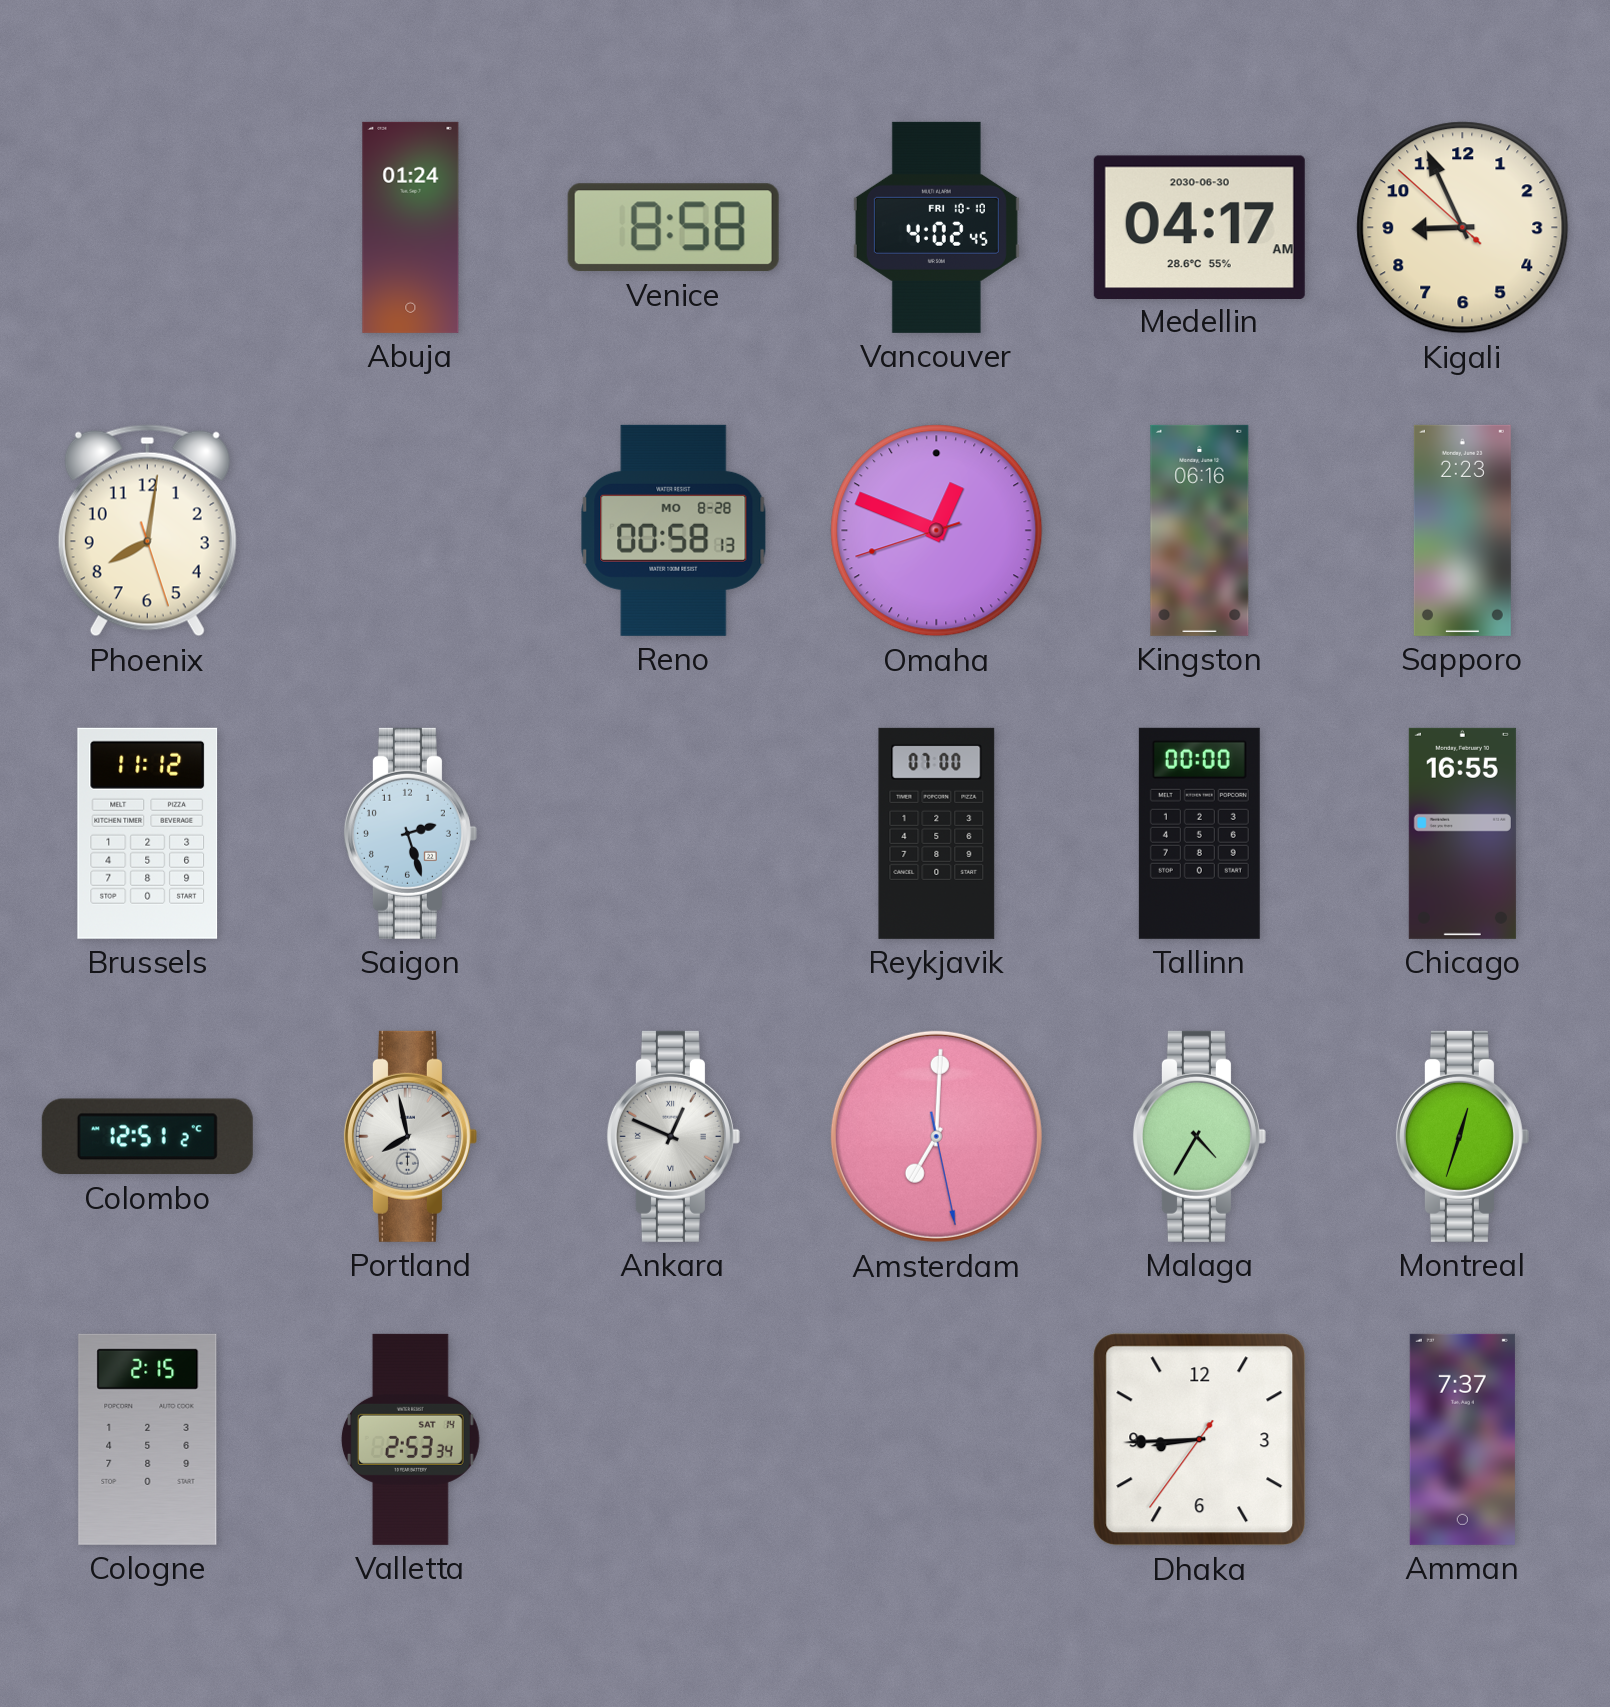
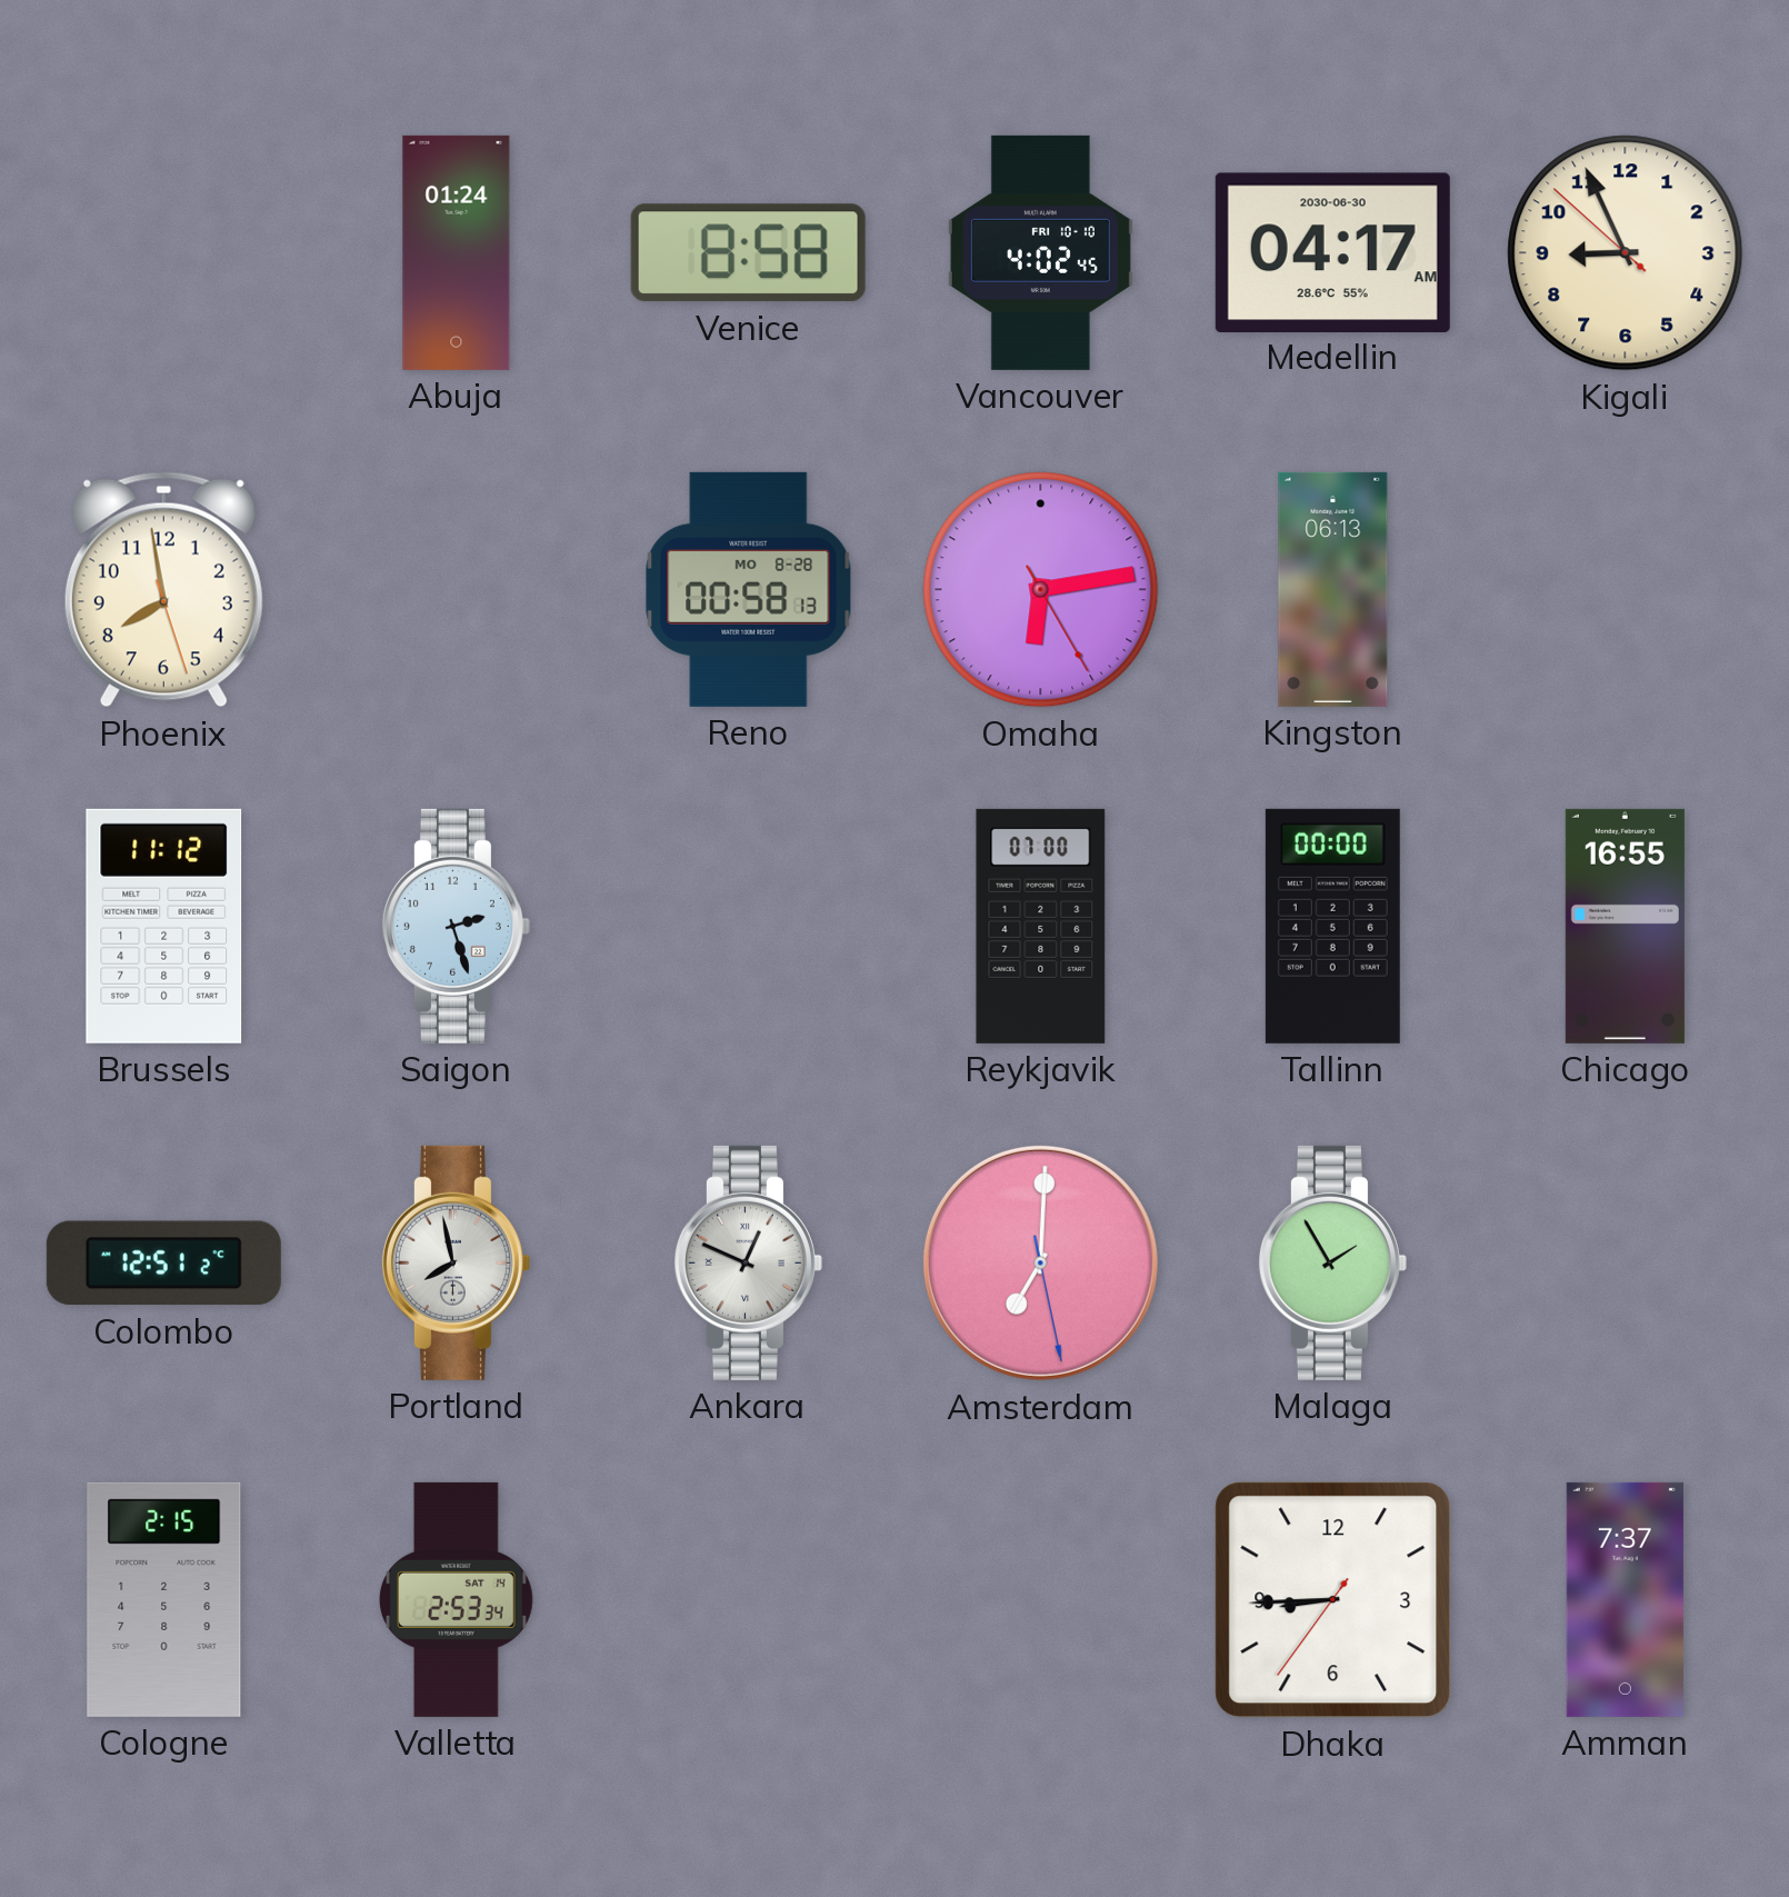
Phoenix: 8:01 -> 7:58 (163, 590)
Omaha: 12:48 -> 6:13 (1041, 590)
Kingston: 06:16 -> 06:13 (1333, 589)
Sapporo: 2:23 -> none (1462, 530)
Malaga: 4:35 -> 1:55 (1332, 1262)
Montreal: 12:33 -> none (1462, 1136)
